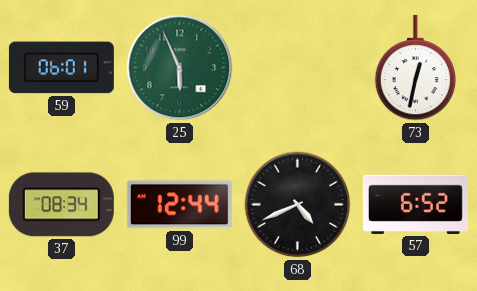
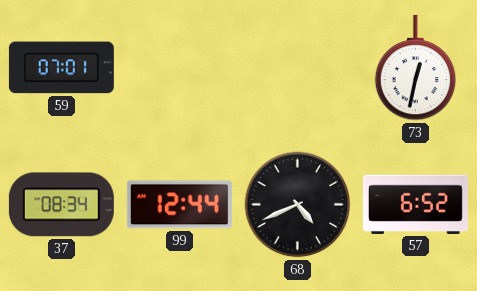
59: 06:01 -> 07:01 (61, 68)
25: 5:56 -> none (180, 68)
